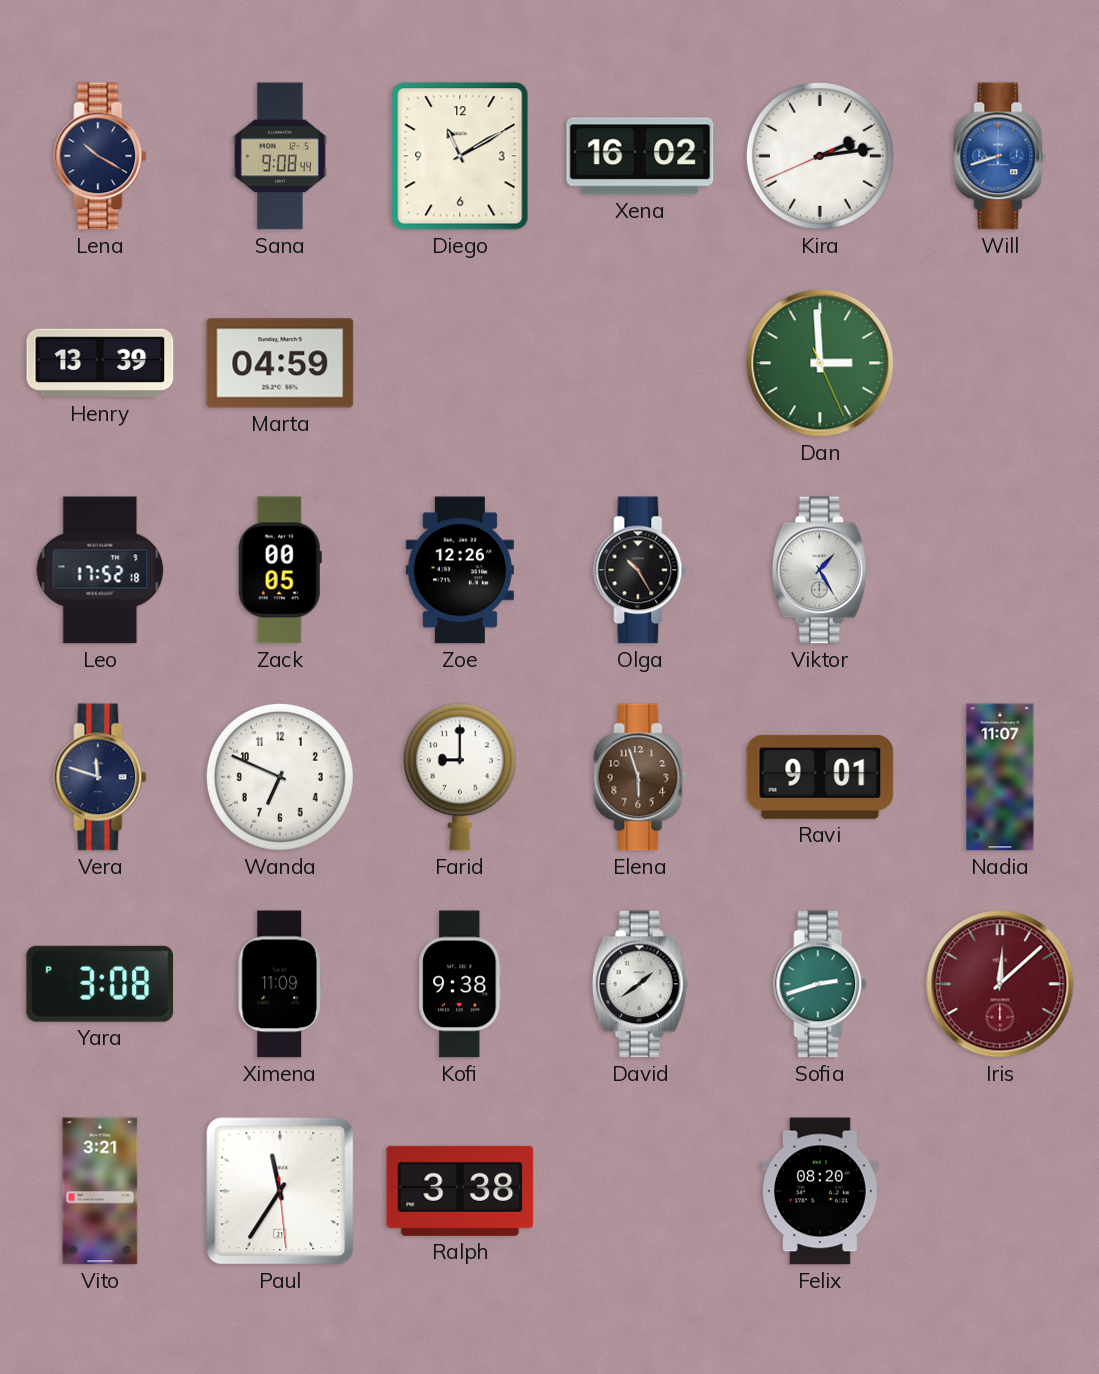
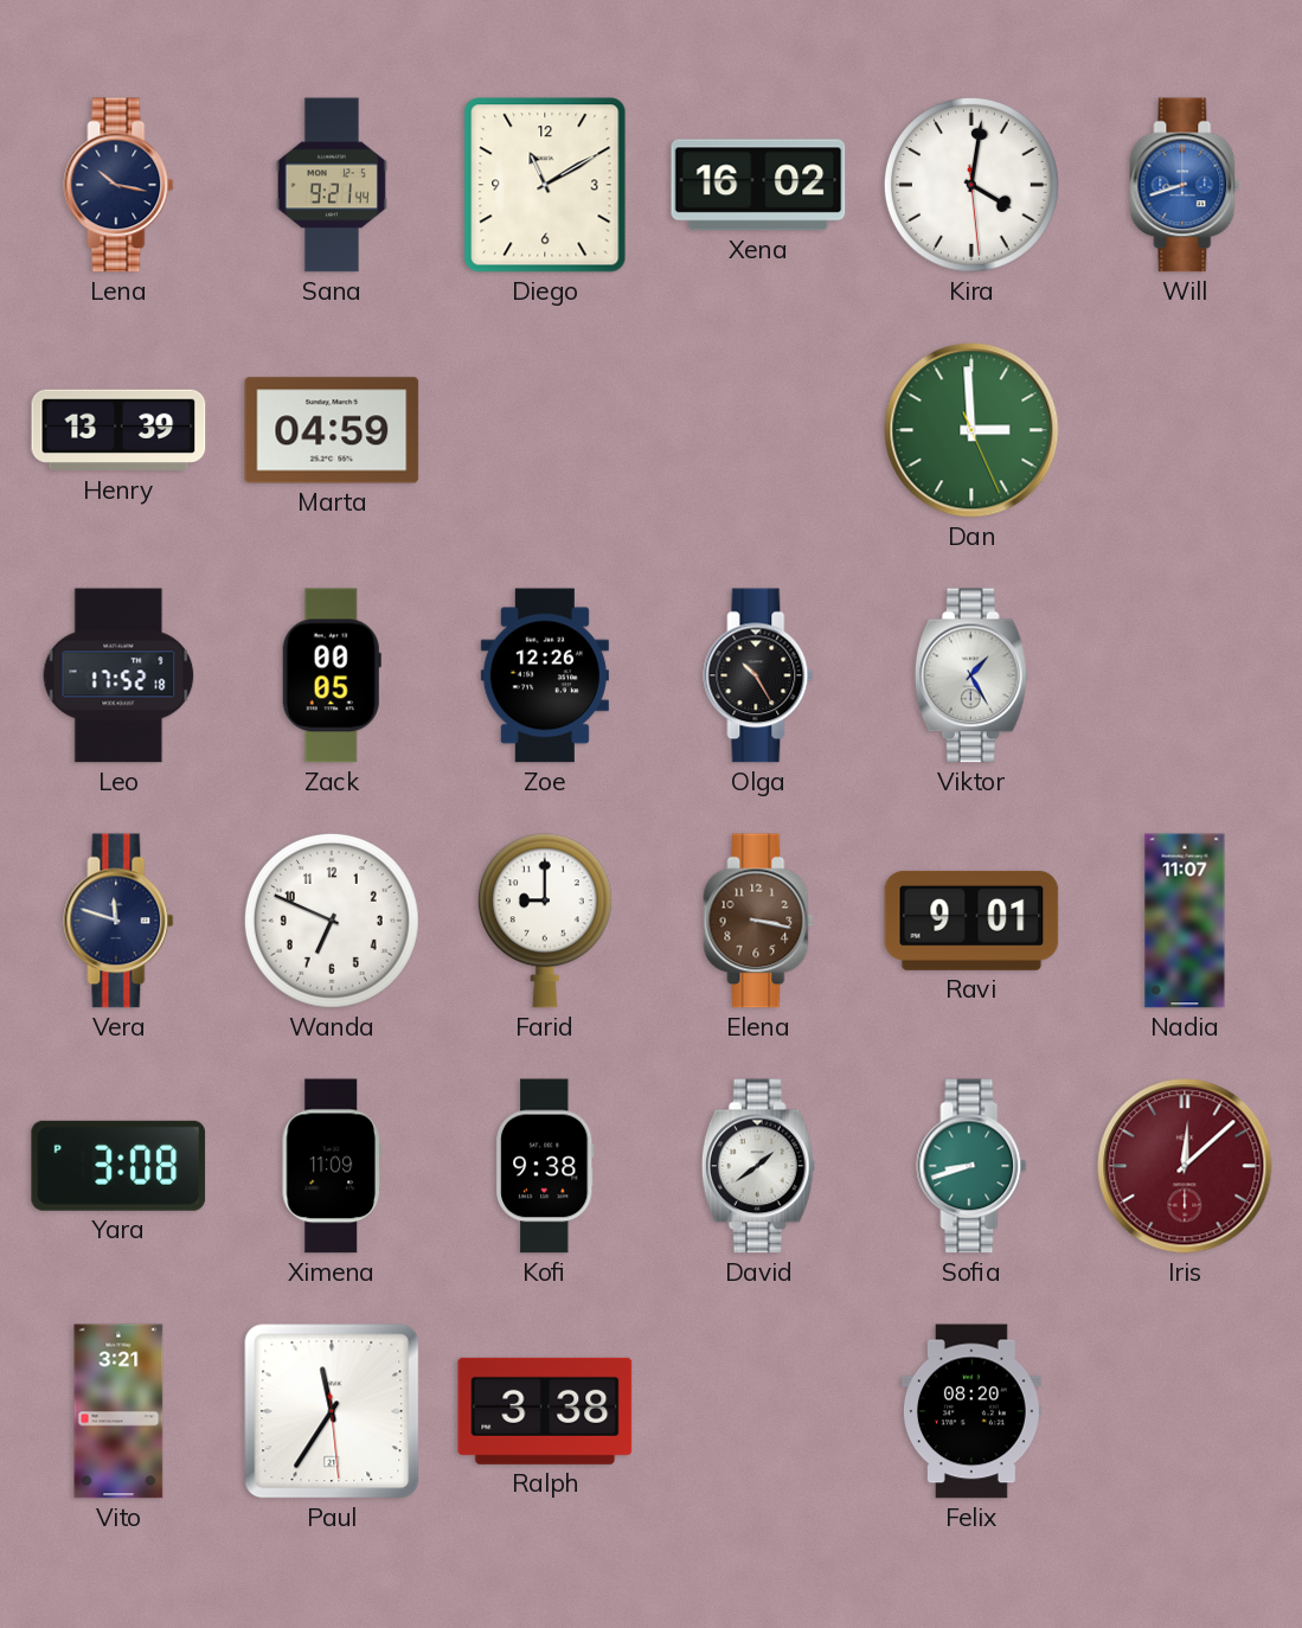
Lena: 10:20 -> 10:17 (118, 185)
Sana: 9:08 -> 9:21 (332, 185)
Kira: 2:13 -> 4:01 (971, 185)
Elena: 5:57 -> 3:17 (758, 921)
Sofia: 2:42 -> 8:42 (971, 1166)
